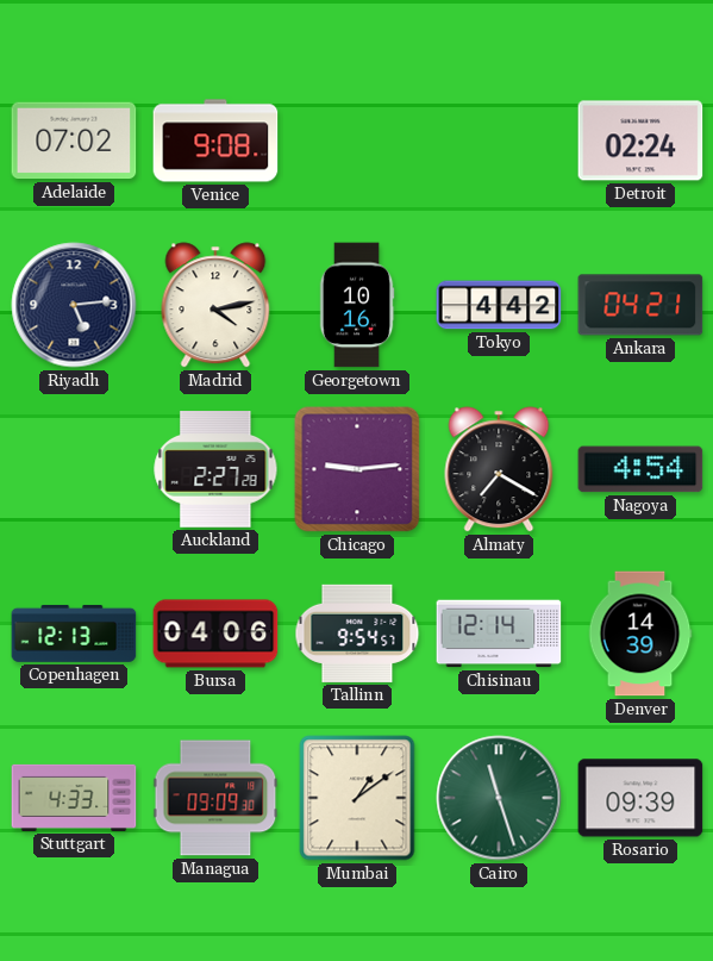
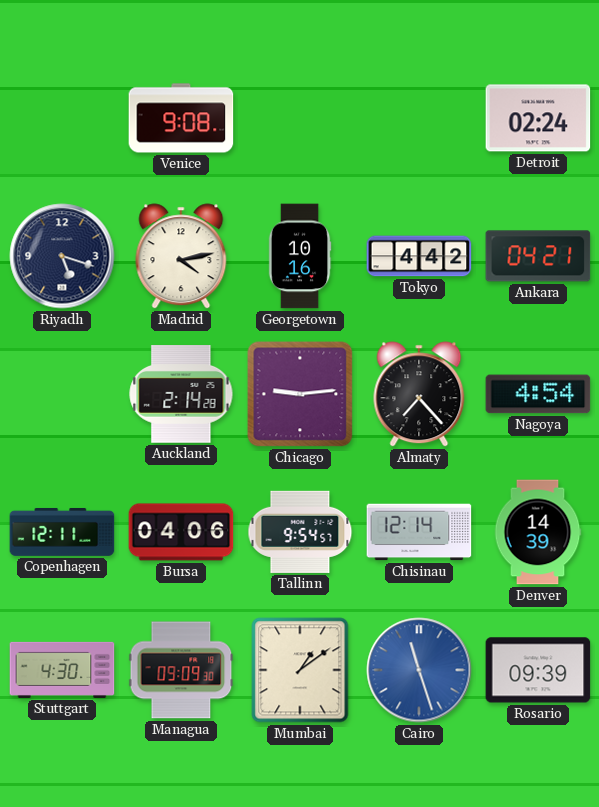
Adelaide: 07:02 -> none (74, 141)
Riyadh: 5:14 -> 5:18 (62, 256)
Auckland: 2:27 -> 2:14 (181, 395)
Almaty: 7:20 -> 7:23 (419, 394)
Copenhagen: 12:13 -> 12:11 (62, 532)
Stuttgart: 4:33 -> 4:30 (62, 670)
Cairo dial: green -> blue (419, 670)
